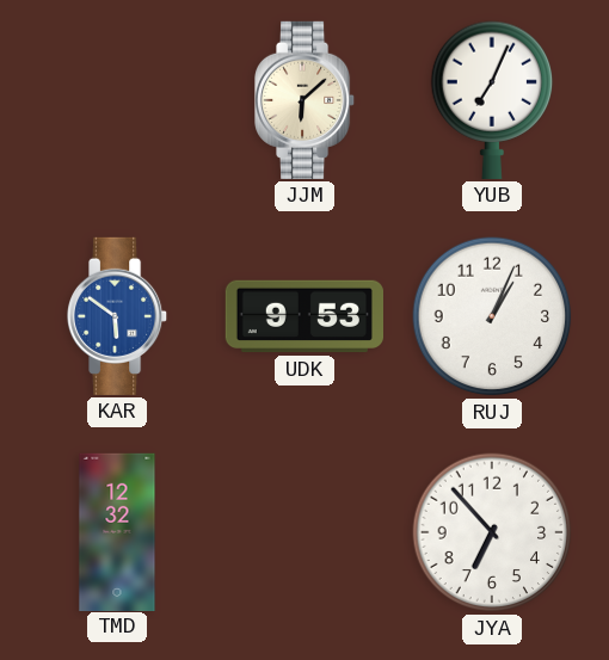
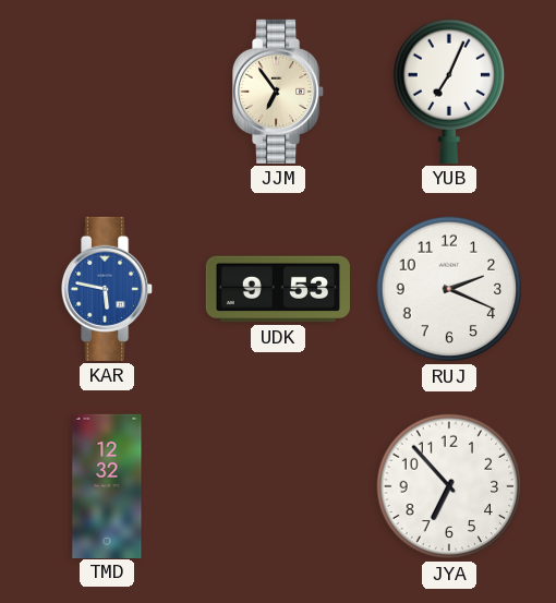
JJM: 6:08 -> 6:54 (279, 92)
KAR: 5:51 -> 5:47 (108, 289)
RUJ: 1:04 -> 2:19 (449, 289)
